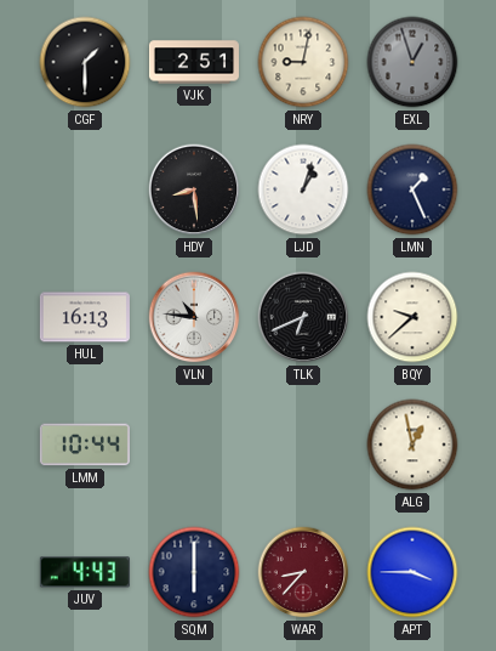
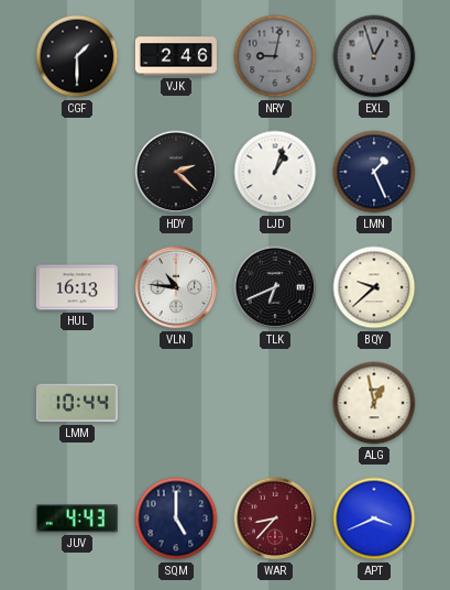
VJK: 2:51 -> 2:46 (176, 56)
NRY dial: cream -> grey (275, 56)
HDY: 8:29 -> 2:22 (176, 172)
SQM: 6:00 -> 5:00 (176, 518)
APT: 3:45 -> 3:41 (374, 518)
